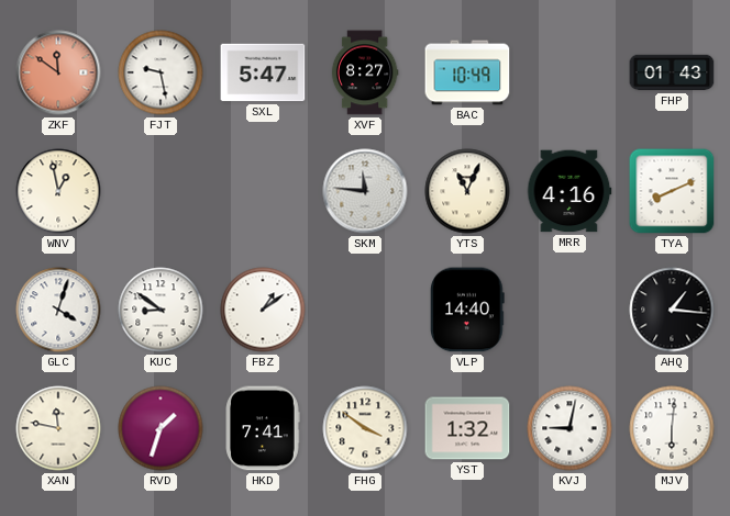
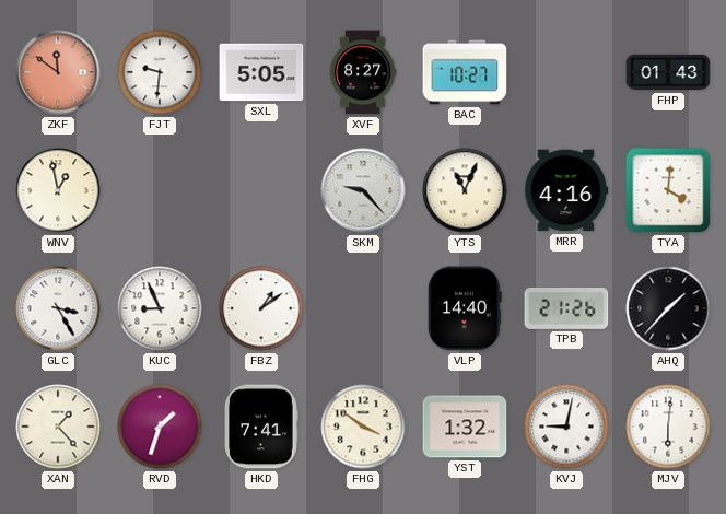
FJT: 9:28 -> 9:31 (160, 72)
SXL: 5:47 -> 5:05 (261, 72)
BAC: 10:49 -> 10:27 (465, 72)
SKM: 11:46 -> 9:23 (363, 190)
TYA: 8:11 -> 4:01 (668, 190)
GLC: 4:03 -> 3:25 (58, 308)
KUC: 8:51 -> 8:56 (160, 308)
TPB: none -> 21:26 (566, 308)
AHQ: 1:16 -> 1:37 (668, 308)
XAN: 11:47 -> 1:23 (58, 427)
